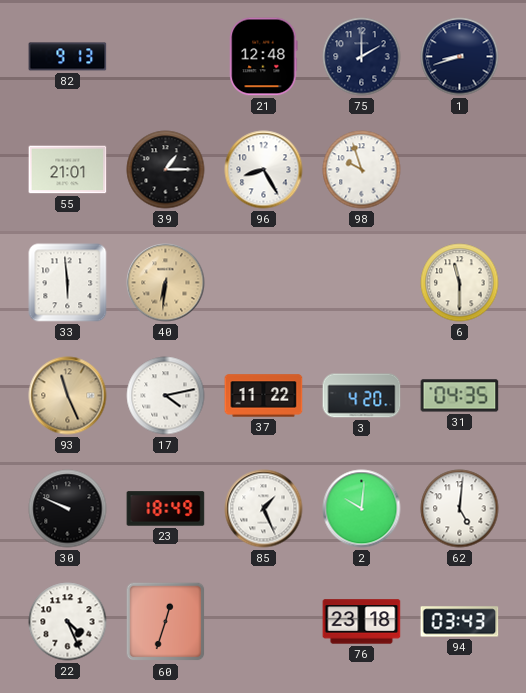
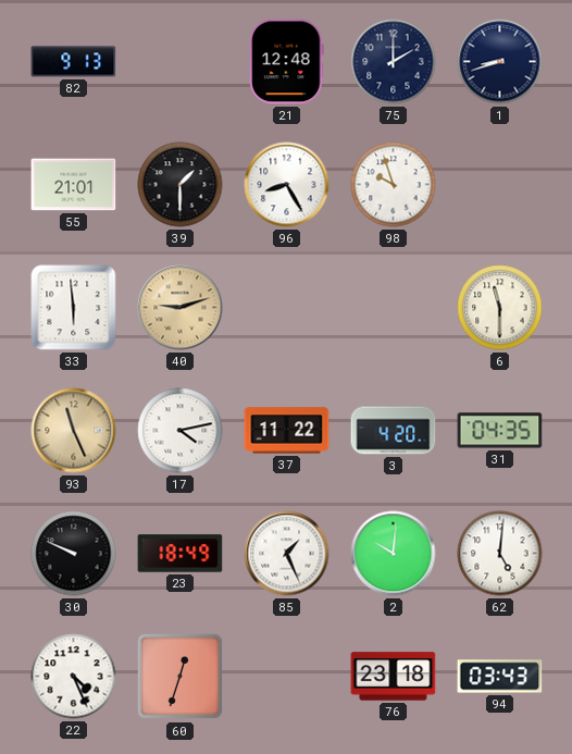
39: 1:15 -> 1:30 (181, 185)
40: 6:31 -> 9:12 (181, 308)
